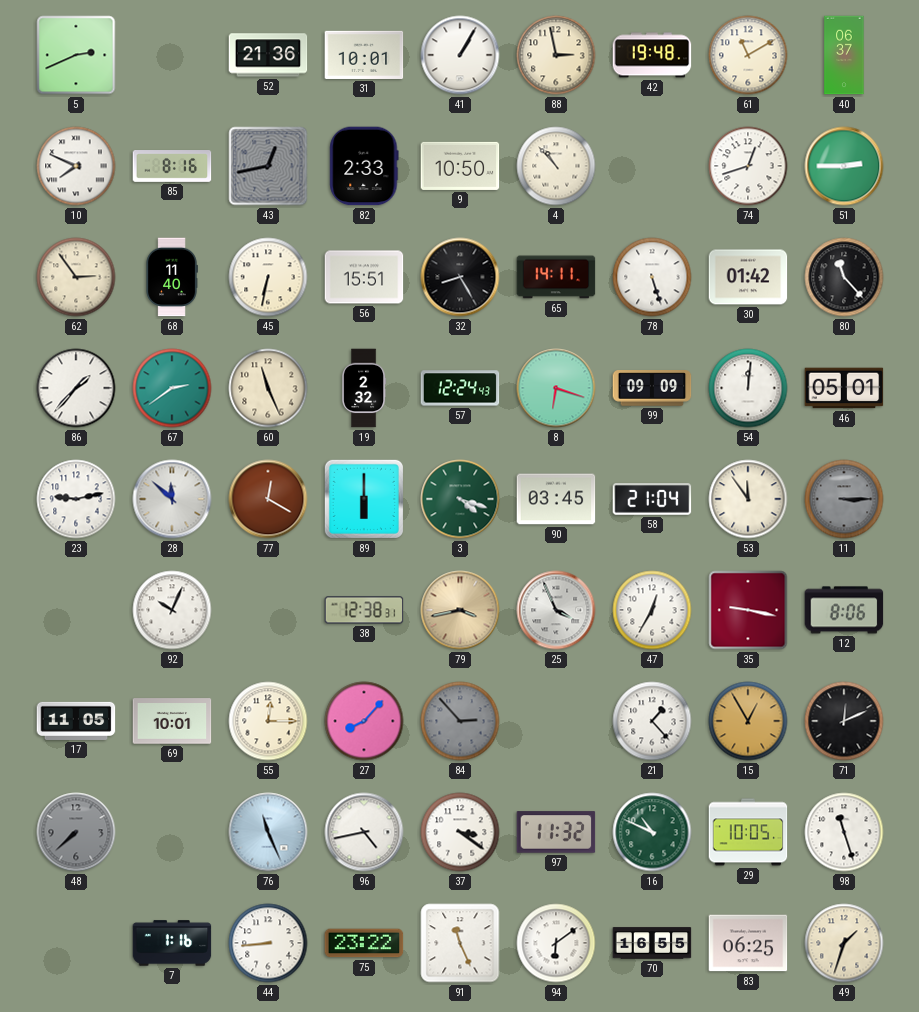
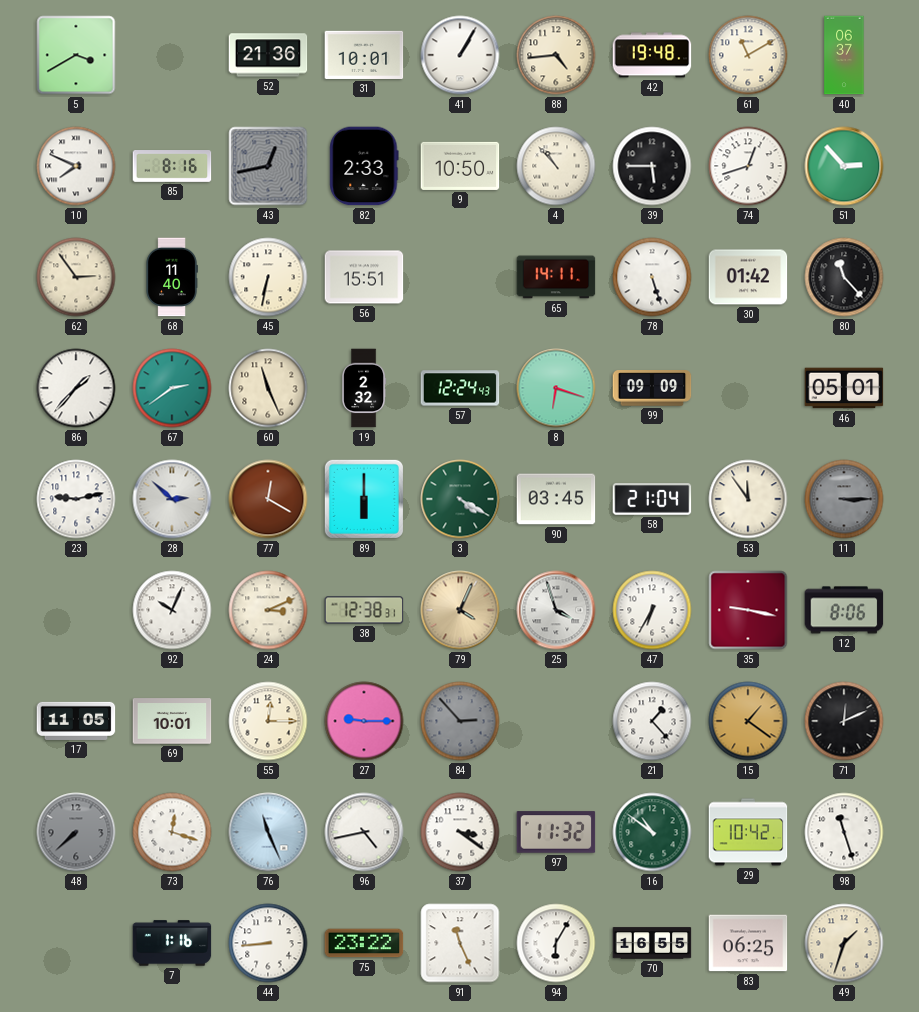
5: 2:41 -> 3:40 (76, 55)
88: 2:58 -> 4:44 (556, 55)
39: none -> 5:45 (652, 166)
51: 2:45 -> 2:53 (844, 166)
32: 8:25 -> none (460, 277)
54: 12:01 -> none (748, 388)
28: 11:52 -> 2:52 (172, 499)
3: 4:18 -> 4:20 (460, 499)
24: none -> 3:11 (268, 610)
79: 3:43 -> 4:04 (460, 610)
25: 3:56 -> 3:57 (556, 610)
47: 12:35 -> 6:35 (652, 610)
27: 8:07 -> 9:15 (364, 721)
15: 12:55 -> 1:21 (748, 721)
73: none -> 12:18 (172, 832)
16: 10:49 -> 10:51 (652, 832)
29: 10:05 -> 10:42 (748, 832)
94: 6:09 -> 6:05 (556, 943)
